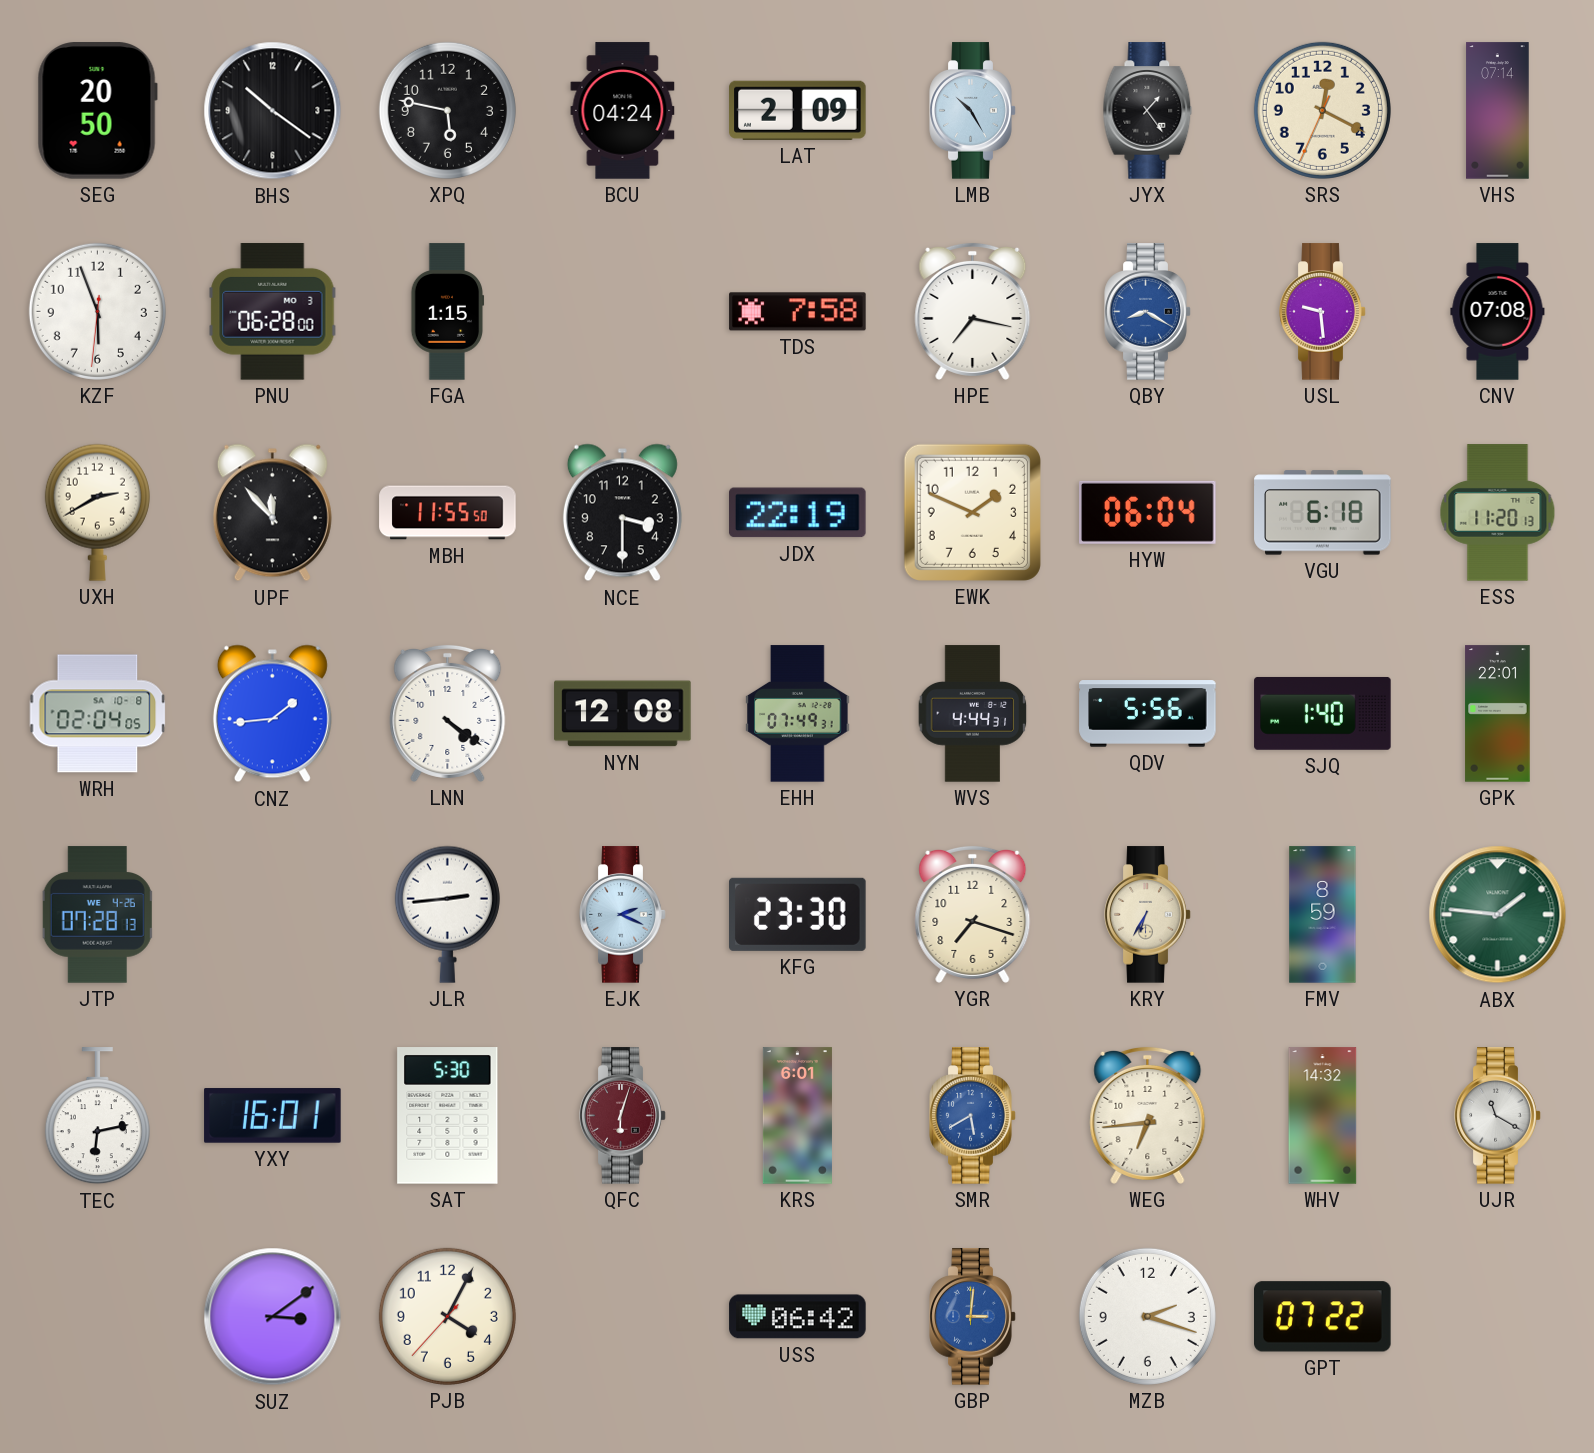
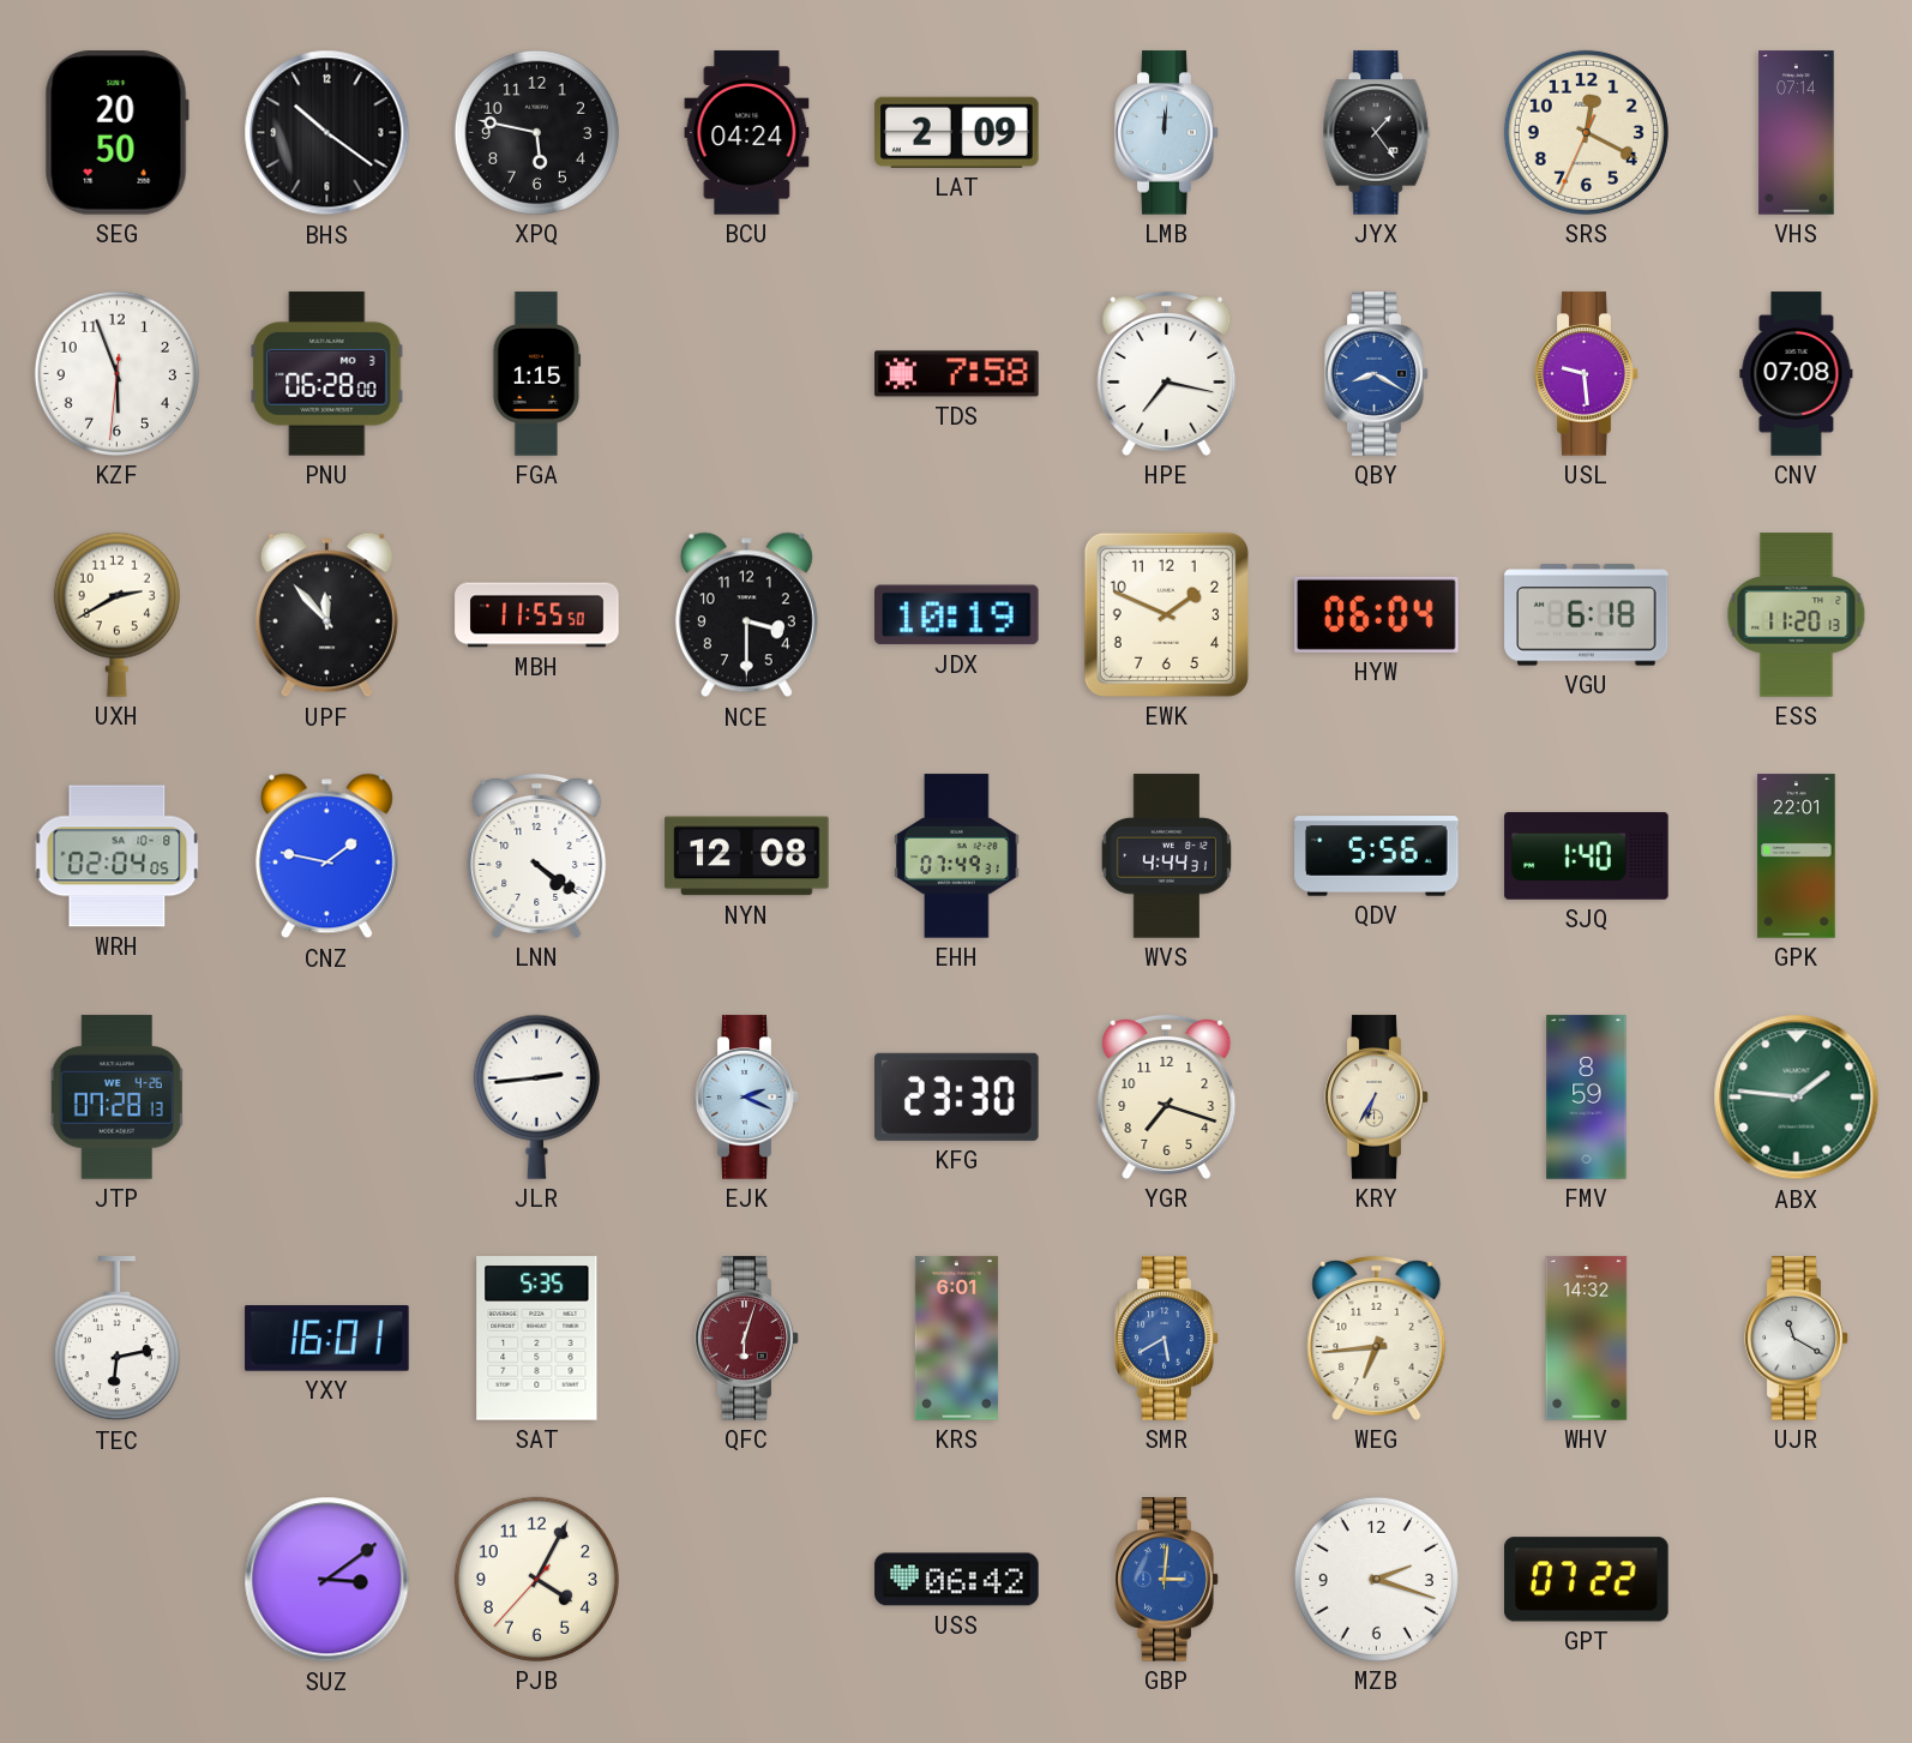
LMB: 10:25 -> 12:01 (1167, 133)
JDX: 22:19 -> 10:19 (957, 615)
CNZ: 1:44 -> 1:47 (326, 857)
SAT: 5:30 -> 5:35 (537, 1339)
